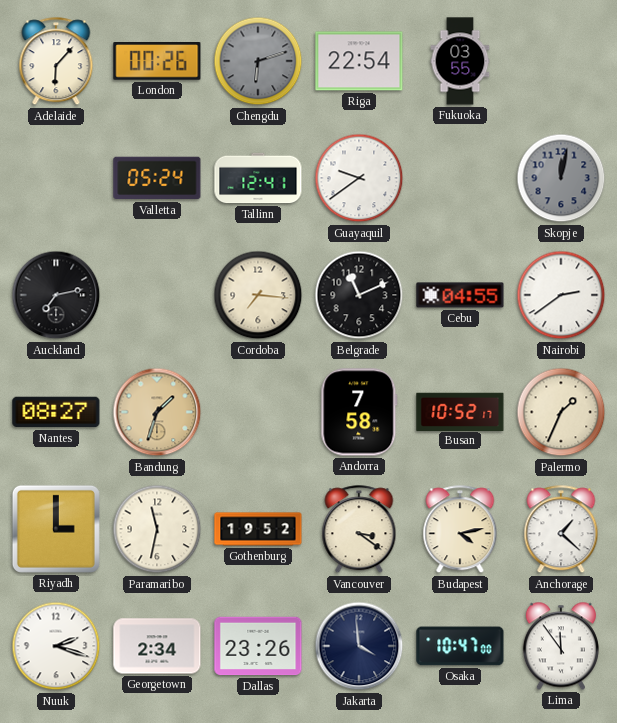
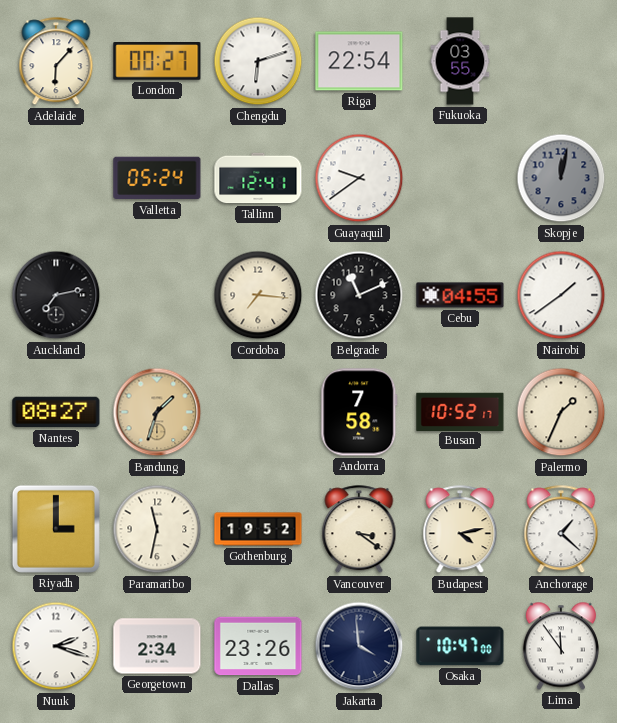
London: 00:26 -> 00:27 (157, 61)
Chengdu dial: grey -> white (258, 61)
Nairobi: 2:39 -> 1:39 (561, 295)
